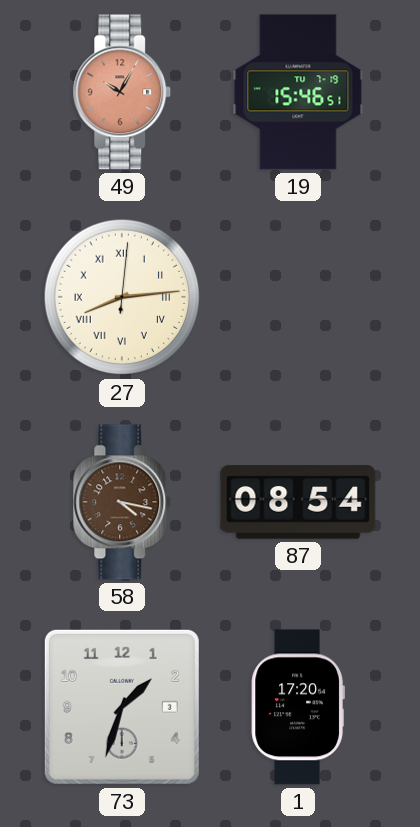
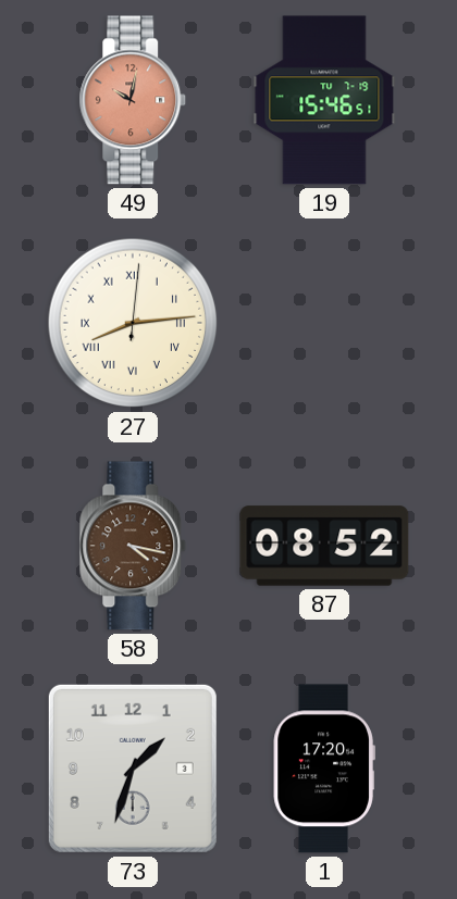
49: 10:05 -> 10:02 (133, 100)
87: 08:54 -> 08:52 (324, 546)
